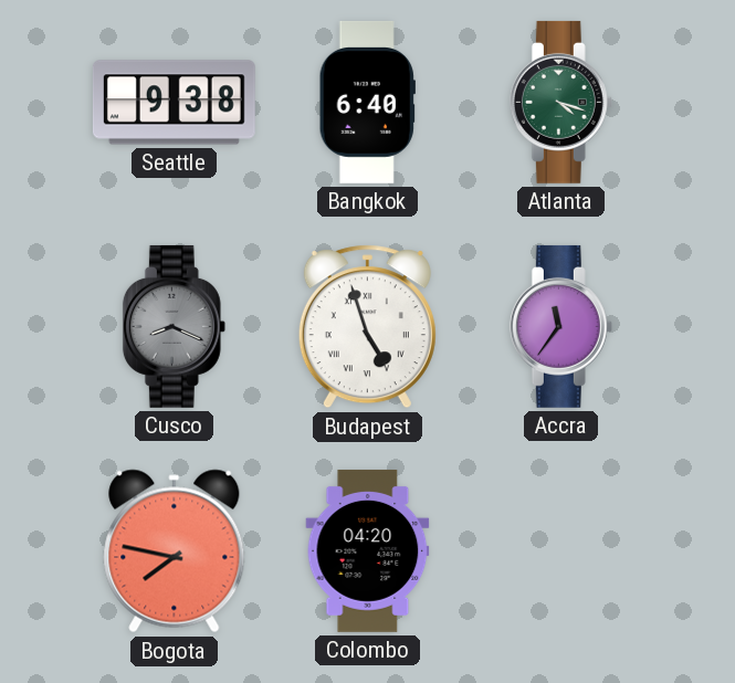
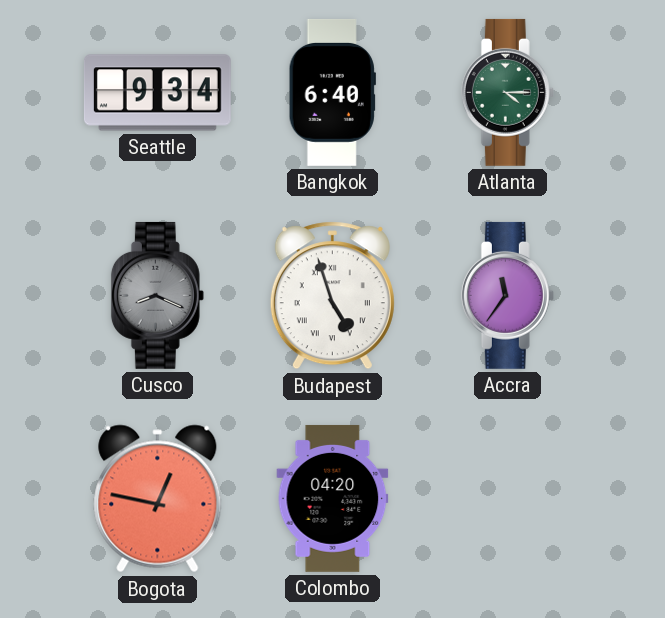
Seattle: 9:38 -> 9:34 (157, 93)
Atlanta: 4:18 -> 4:15 (507, 92)
Bogota: 7:47 -> 12:47 (158, 499)
